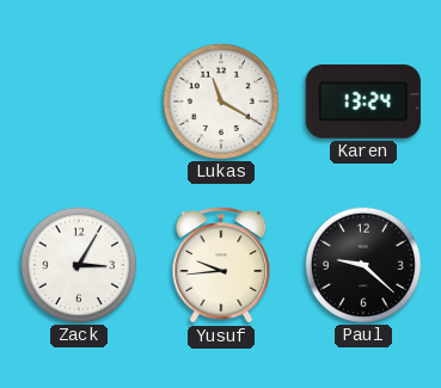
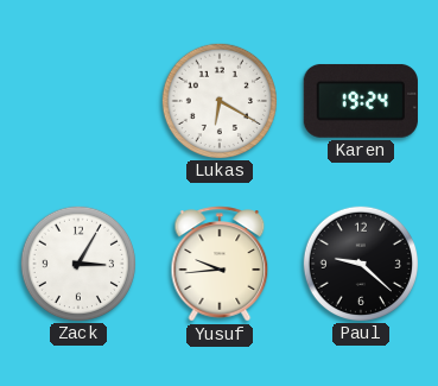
Lukas: 11:20 -> 6:20 (218, 100)
Karen: 13:24 -> 19:24 (361, 101)
